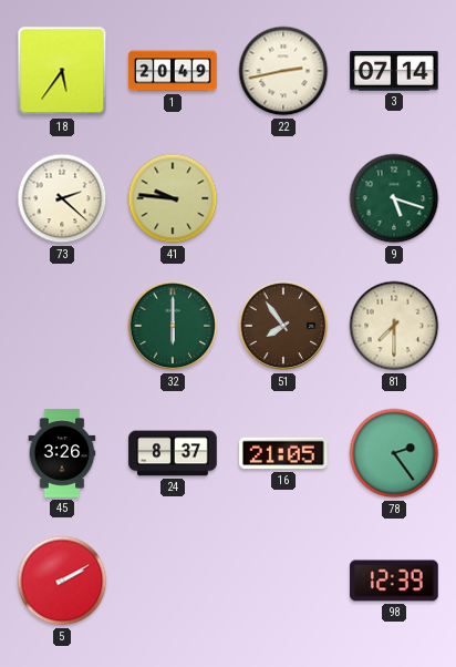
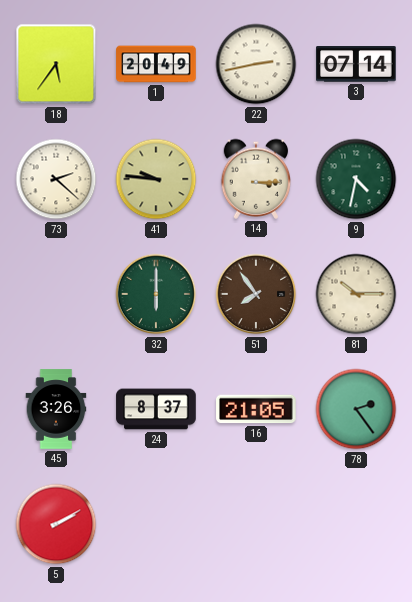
14: none -> 3:15 (256, 179)
9: 5:18 -> 4:32 (356, 179)
81: 7:30 -> 10:15 (356, 294)
98: 12:39 -> none (394, 581)
